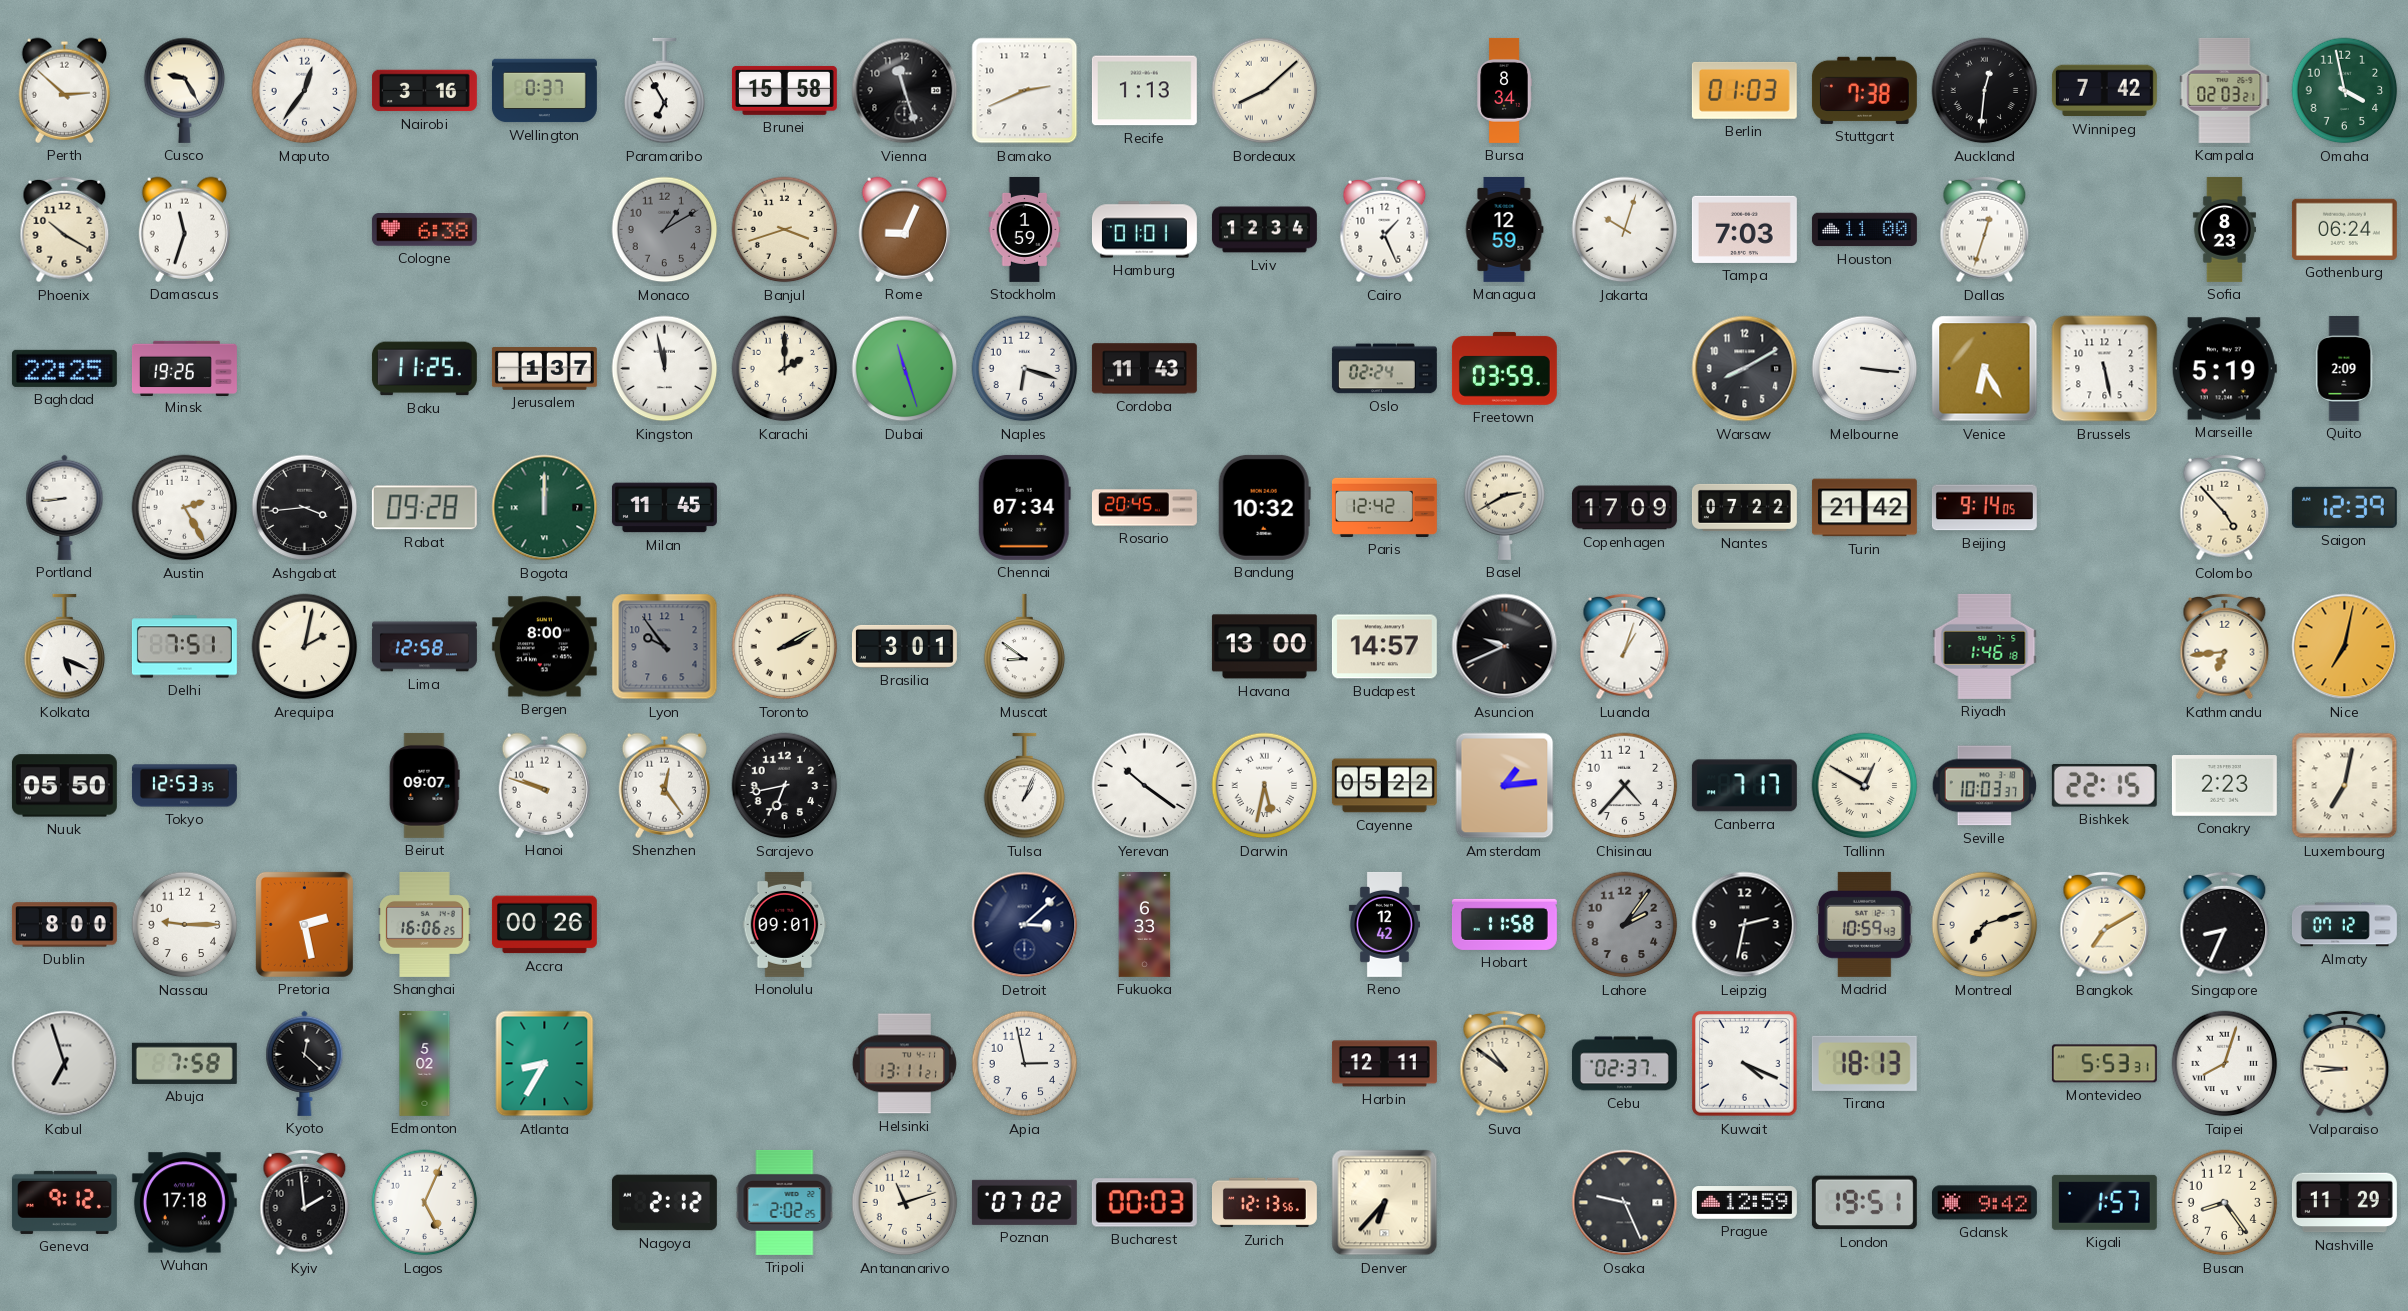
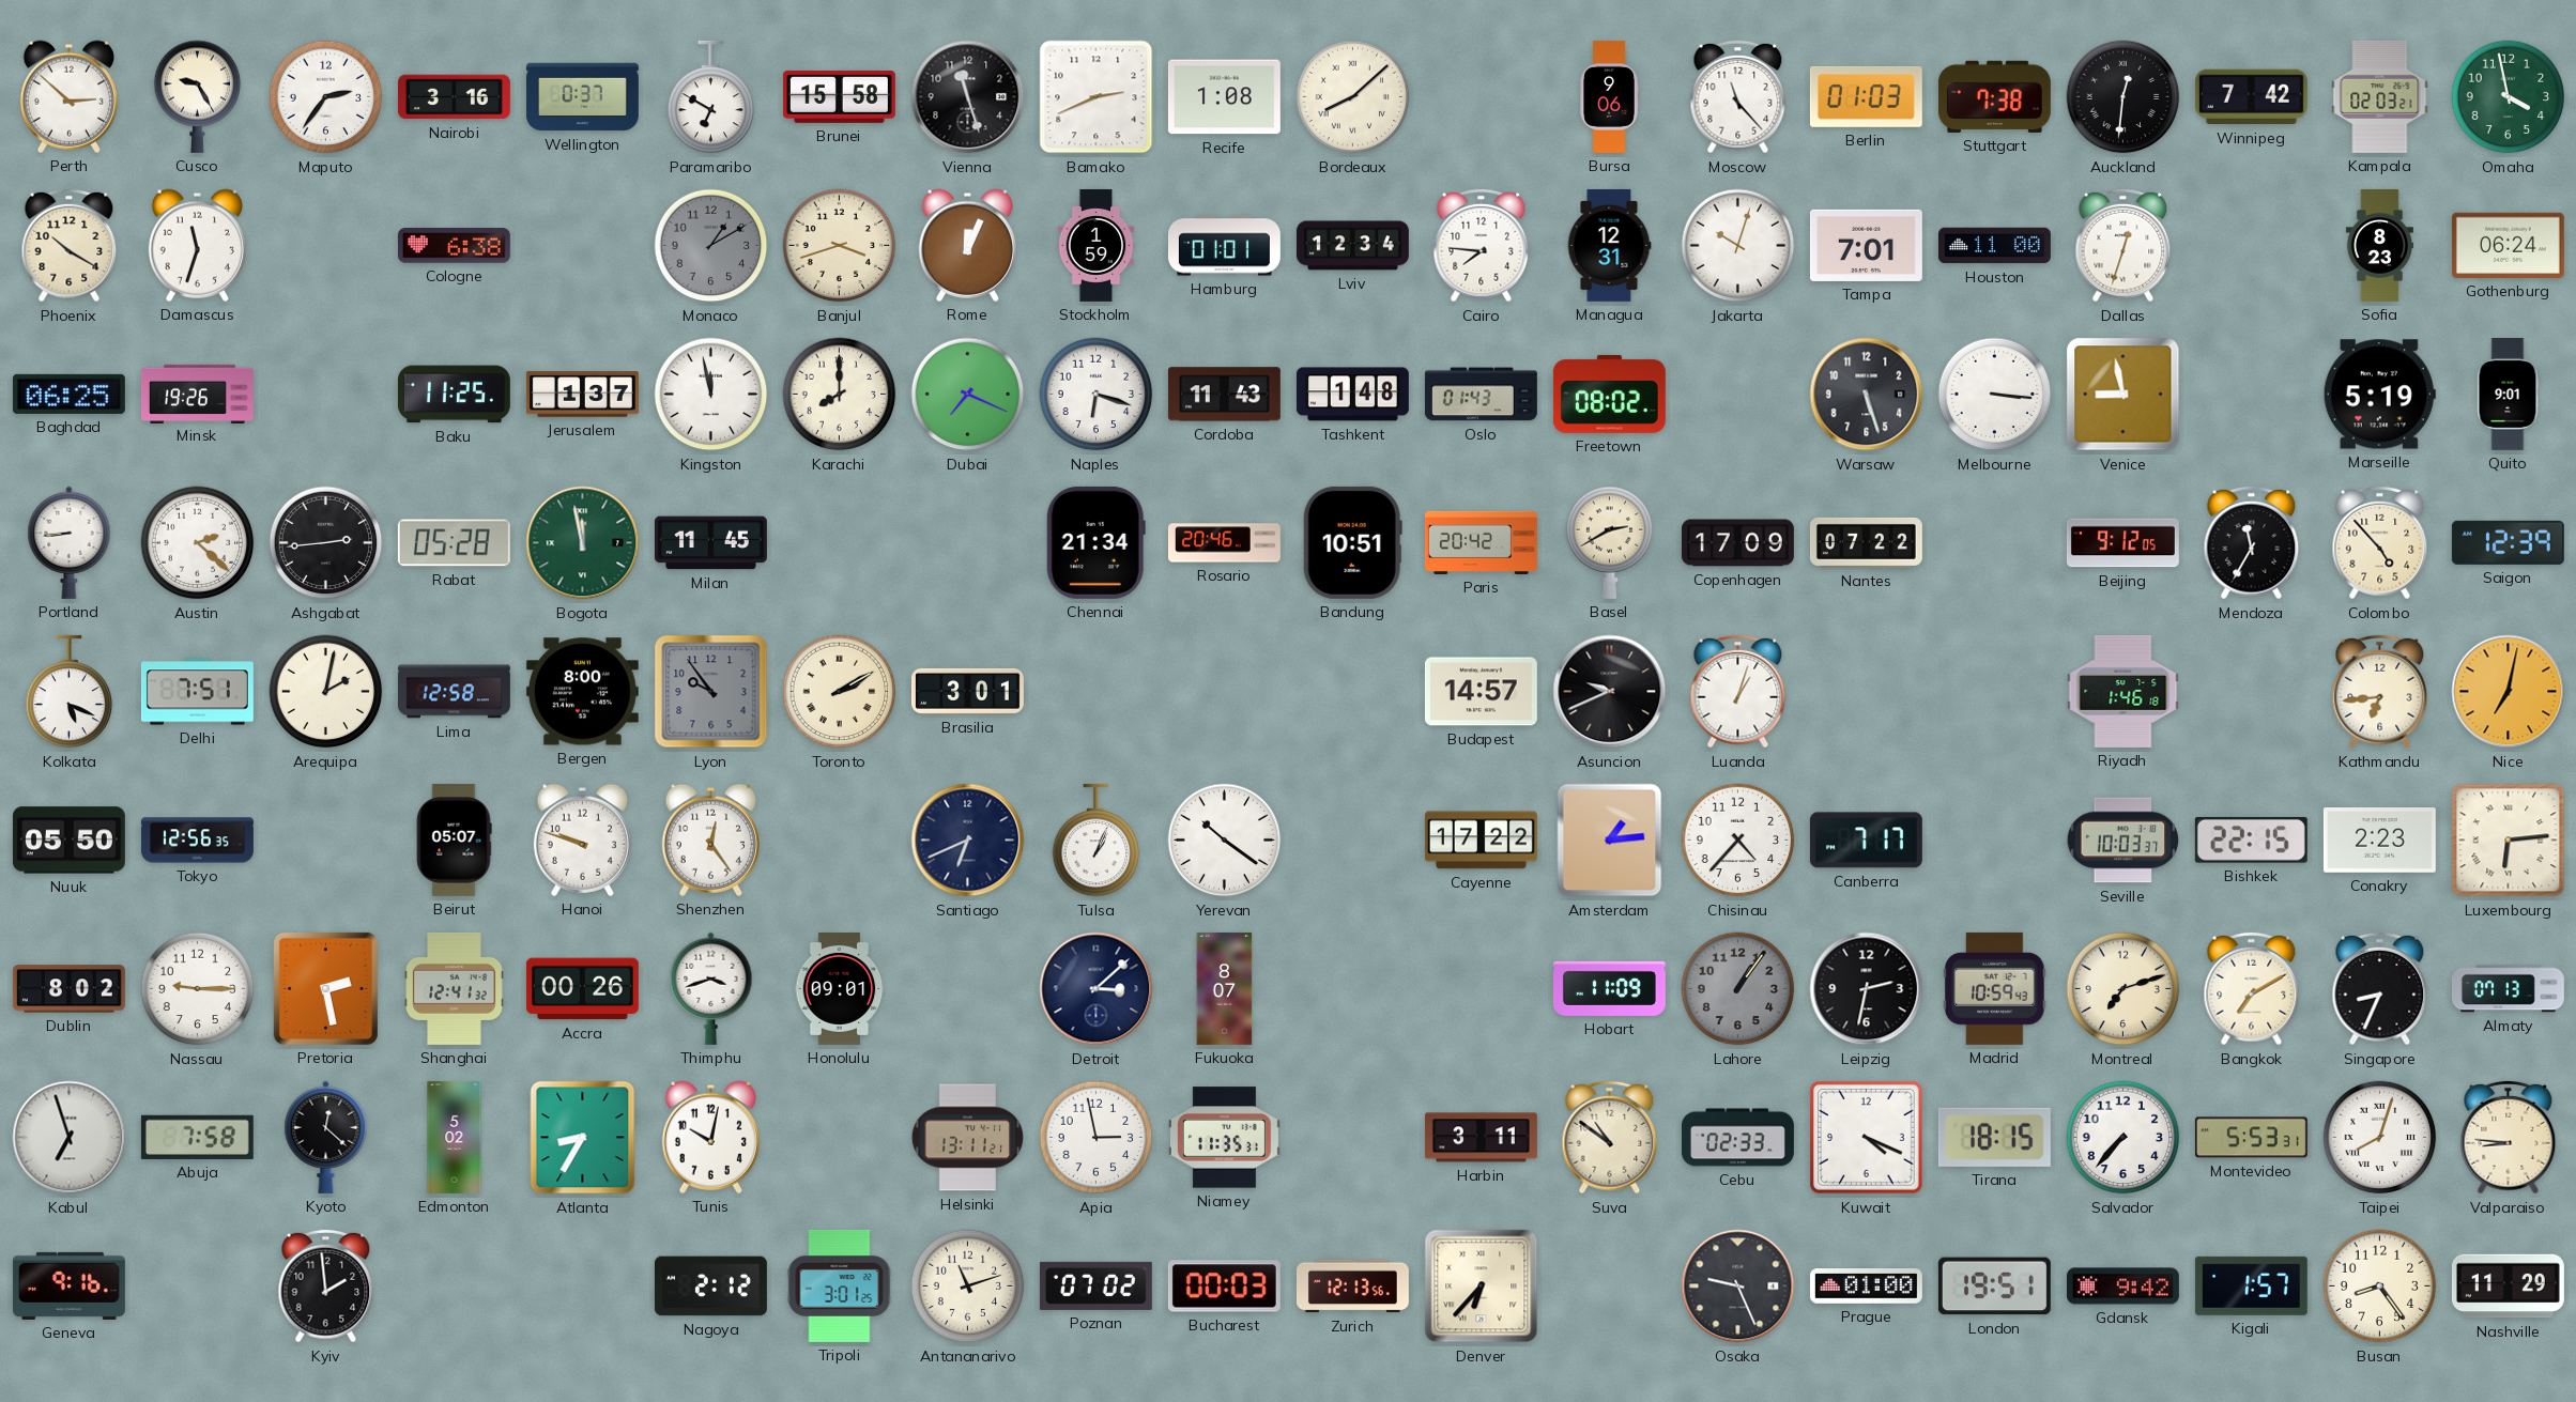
Maputo: 12:36 -> 2:36 (326, 97)
Paramaribo: 6:55 -> 6:50 (711, 97)
Recife: 1:13 -> 1:08 (1224, 97)
Bursa: 8:34 -> 9:06 (1609, 96)
Moscow: none -> 11:23 (1738, 97)
Rome: 9:04 -> 12:04 (967, 245)
Cairo: 1:26 -> 7:46 (1482, 246)
Managua: 12:59 -> 12:31 (1609, 245)
Tampa: 7:03 -> 7:01 (1866, 245)
Baghdad: 22:25 -> 06:25 (68, 394)
Karachi: 2:00 -> 8:00 (840, 395)
Dubai: 11:27 -> 7:19 (968, 395)
Tashkent: none -> 1:48 (1352, 395)
Oslo: 02:24 -> 01:43 (1481, 395)
Freetown: 03:59 -> 08:02 (1609, 394)
Warsaw: 8:10 -> 5:27 (1867, 395)
Venice: 6:25 -> 8:58 (2123, 395)
Brussels: 5:28 -> none (2105, 369)
Quito: 2:09 -> 9:01 (2509, 394)
Austin: 2:25 -> 2:22 (198, 543)
Ashgabat: 3:44 -> 2:44 (326, 543)
Rabat: 09:28 -> 05:28 (454, 543)
Bogota: 12:00 -> 11:58 (583, 543)
Chennai: 07:34 -> 21:34 (1095, 542)
Rosario: 20:45 -> 20:46 (1224, 543)
Bandung: 10:32 -> 10:51 (1352, 542)
Paris: 12:42 -> 20:42 (1481, 542)
Turin: 21:42 -> none (1864, 508)
Beijing: 9:14 -> 9:12 (2122, 543)
Mendoza: none -> 11:35 (2252, 543)
Muscat: 8:51 -> none (1025, 647)
Havana: 13:00 -> none (1264, 647)
Tokyo: 12:53 -> 12:56 (197, 841)
Beirut: 09:07 -> 05:07 (454, 839)
Sarajevo: 6:43 -> none (785, 786)
Santiago: none -> 6:41 (968, 841)
Darwin: 5:32 -> none (1265, 786)
Cayenne: 05:22 -> 17:22 (1481, 841)
Tallinn: 12:50 -> none (1865, 786)
Luxembourg: 7:02 -> 6:14 (2509, 841)
Dublin: 8:00 -> 8:02 (68, 989)
Shanghai: 16:06 -> 12:41 (455, 988)
Thimphu: none -> 3:42 (711, 988)
Fukuoka: 6:33 -> 8:07 (1225, 988)
Reno: 12:42 -> none (1384, 924)
Hobart: 11:58 -> 11:09 (1609, 988)
Lahore: 2:06 -> 1:06 (1738, 989)
Almaty: 07:12 -> 07:13 (2508, 989)
Tunis: none -> 10:02 (710, 1137)
Niamey: none -> 11:35 (1224, 1138)
Harbin: 12:11 -> 3:11 (1481, 1138)
Cebu: 02:37 -> 02:33 (1737, 1138)
Tirana: 18:13 -> 18:15 (1994, 1137)
Salvador: none -> 7:37 (2123, 1138)
Geneva: 9:12 -> 9:16 (68, 1285)
Wuhan: 17:18 -> none (184, 1203)
Lagos: 5:04 -> none (425, 1203)
Tripoli: 2:02 -> 3:01 (840, 1285)
Prague: 12:59 -> 01:00 (1866, 1287)
